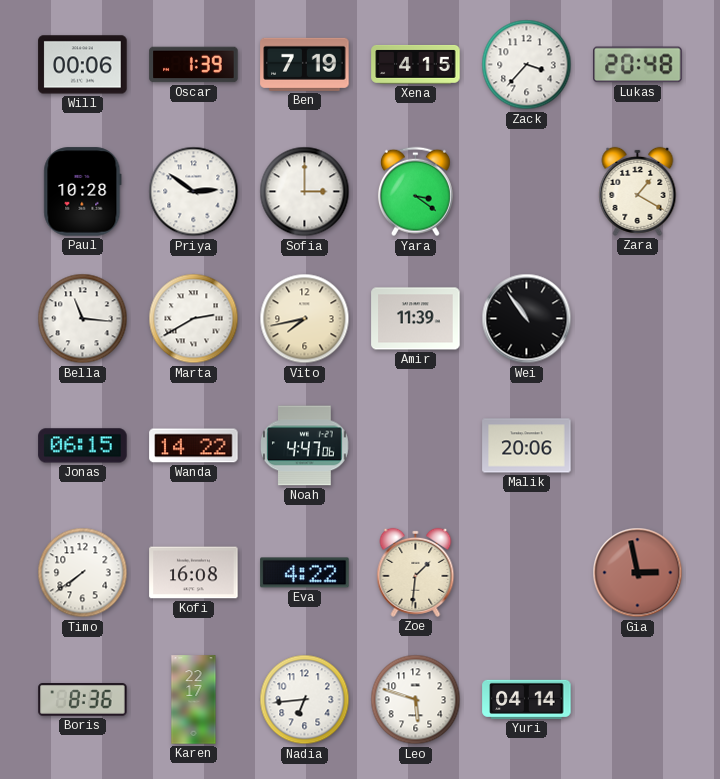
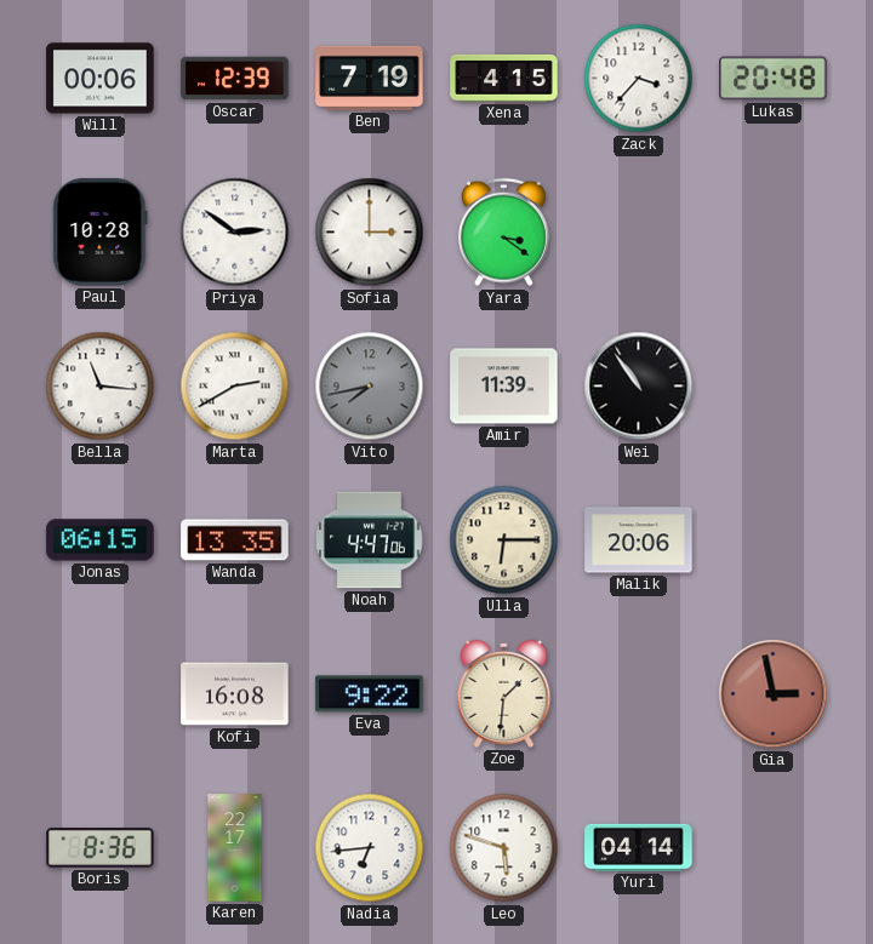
Oscar: 1:39 -> 12:39 (235, 79)
Zara: 1:20 -> none (638, 191)
Vito dial: cream -> grey (370, 387)
Wanda: 14:22 -> 13:35 (235, 540)
Ulla: none -> 6:15 (504, 540)
Timo: 7:39 -> none (83, 573)
Eva: 4:22 -> 9:22 (370, 694)
